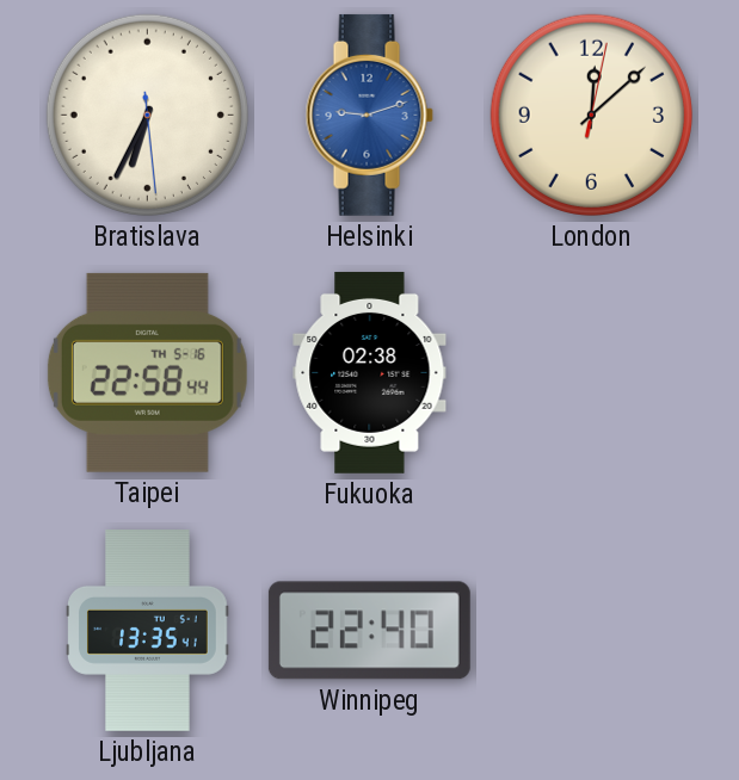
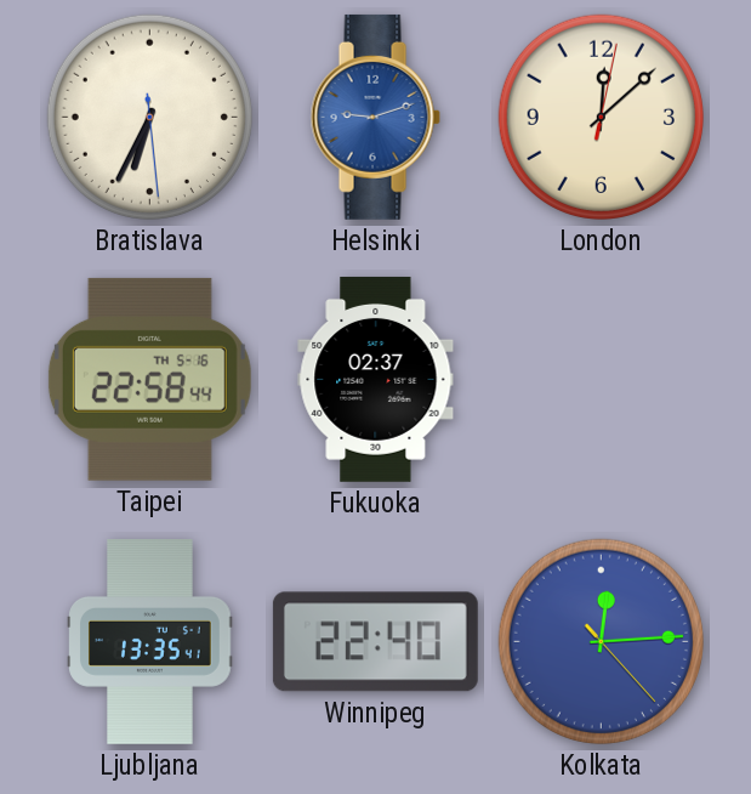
Fukuoka: 02:38 -> 02:37 (376, 379)
Kolkata: none -> 12:14 (601, 641)
